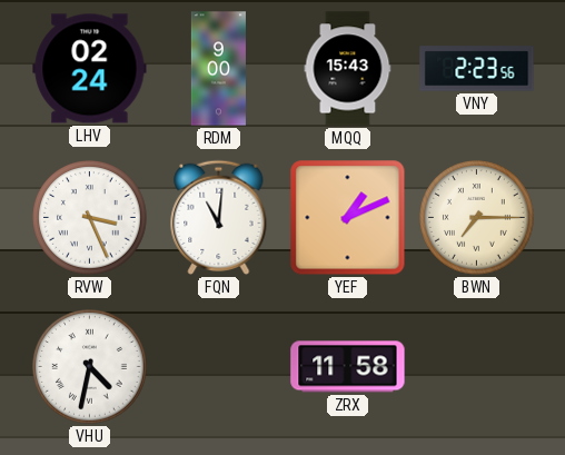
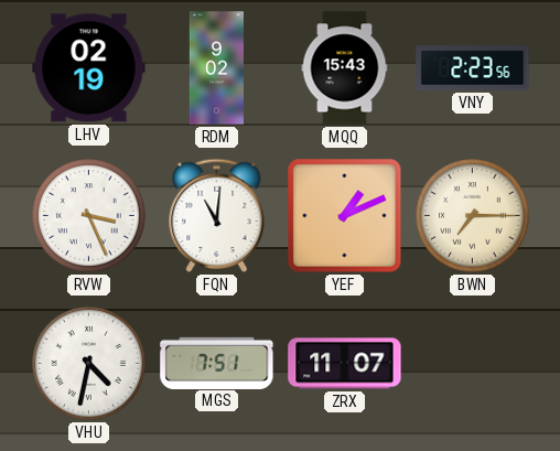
LHV: 02:24 -> 02:19 (89, 68)
RDM: 9:00 -> 9:02 (216, 68)
MGS: none -> 7:51 (217, 363)
ZRX: 11:58 -> 11:07 (345, 364)
